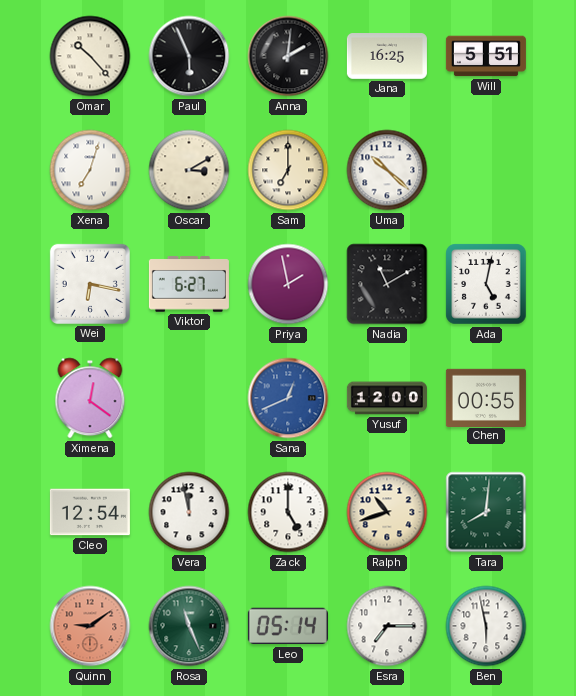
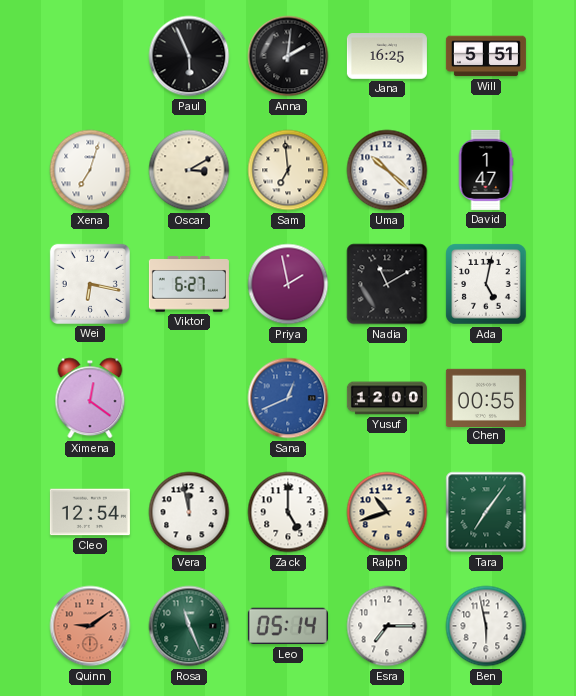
Omar: 10:23 -> none (90, 56)
Sam: 7:00 -> 6:59 (288, 170)
David: none -> 1:47 (486, 170)
Tara: 8:01 -> 7:06 (486, 512)
